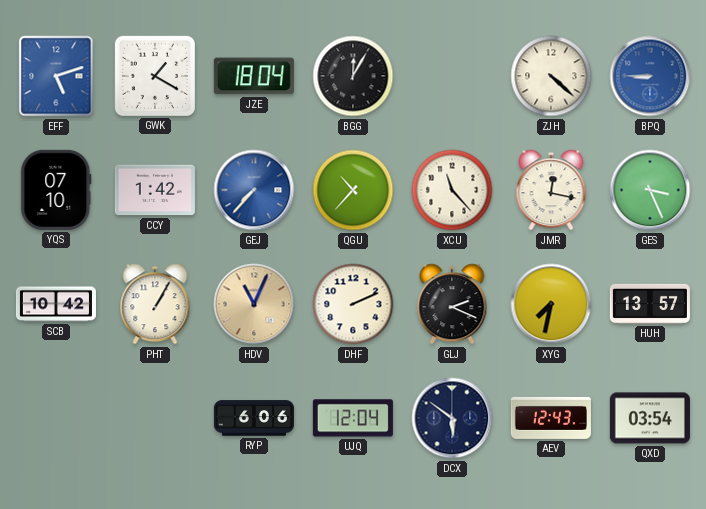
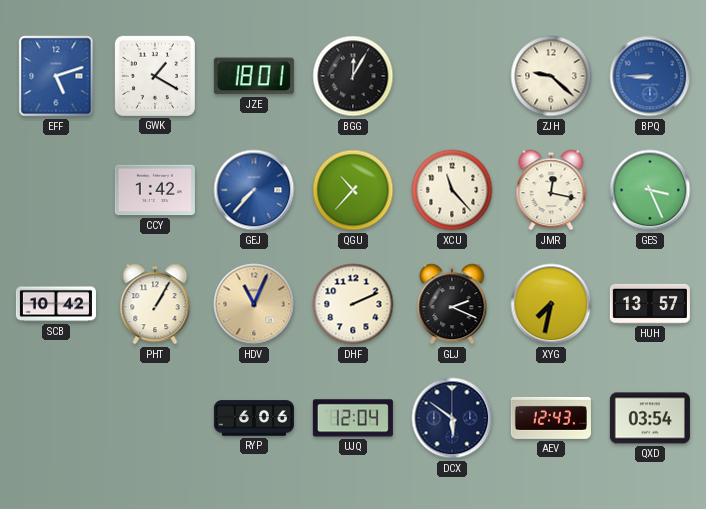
JZE: 18:04 -> 18:01 (254, 76)
ZJH: 4:22 -> 9:22 (551, 76)
YQS: 07:10 -> none (56, 190)
